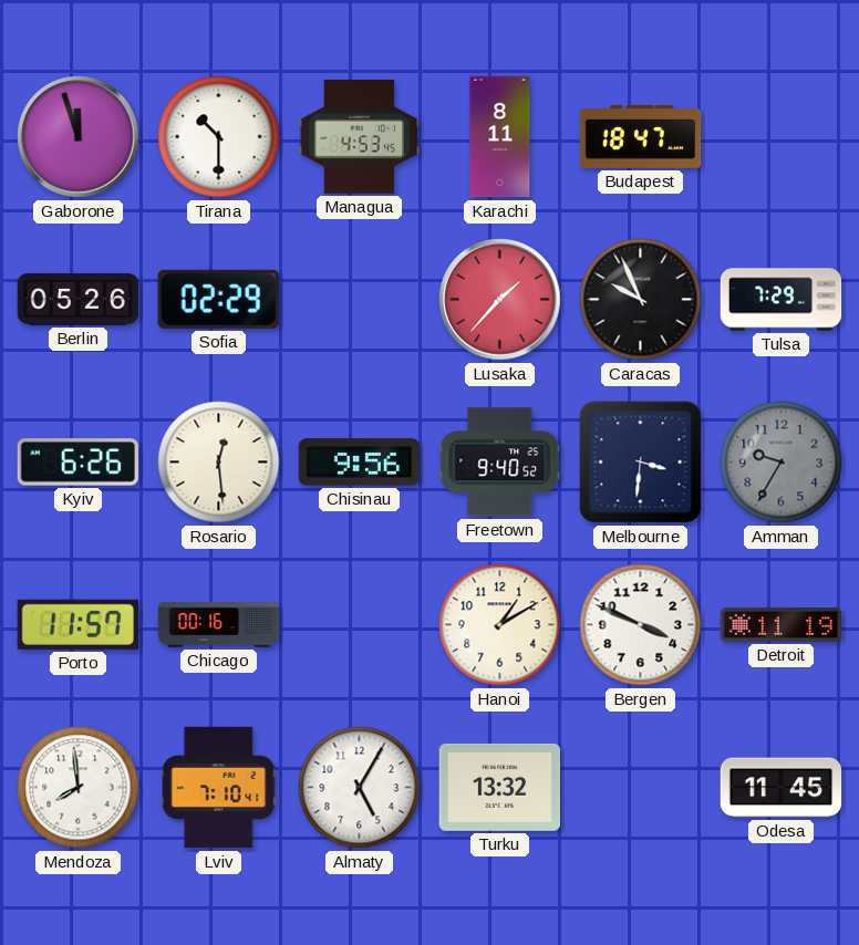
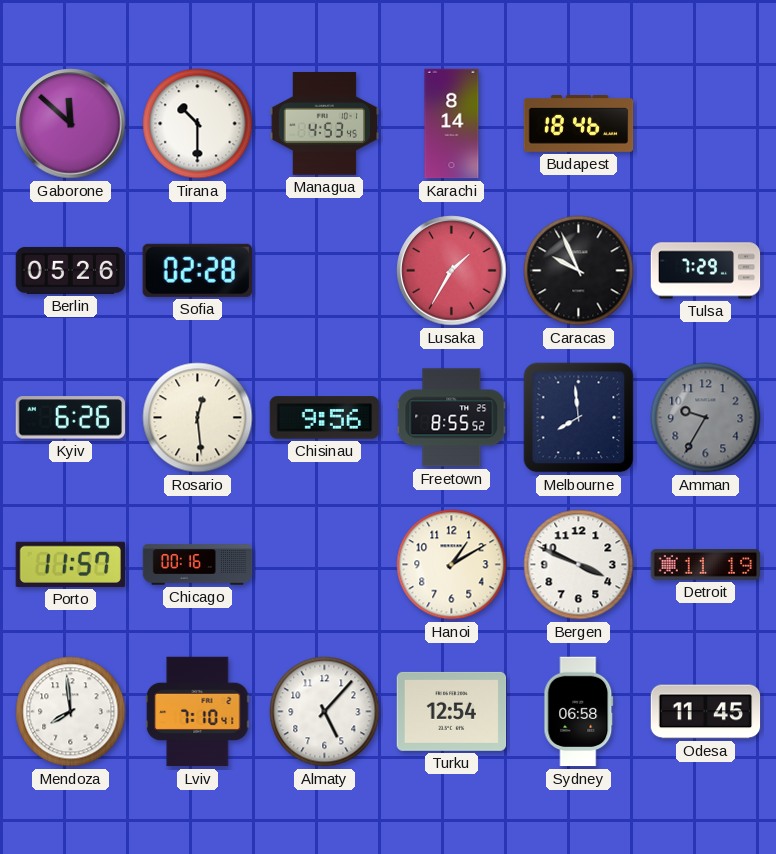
Gaborone: 11:57 -> 11:52 (71, 124)
Karachi: 8:11 -> 8:14 (452, 124)
Budapest: 18:47 -> 18:46 (579, 124)
Sofia: 02:29 -> 02:28 (197, 270)
Lusaka: 1:37 -> 1:35 (452, 271)
Freetown: 9:40 -> 8:55 (452, 418)
Melbourne: 3:31 -> 7:59 (579, 418)
Almaty: 5:05 -> 5:07 (325, 712)
Turku: 13:32 -> 12:54 (452, 711)
Sydney: none -> 06:58 (579, 712)
